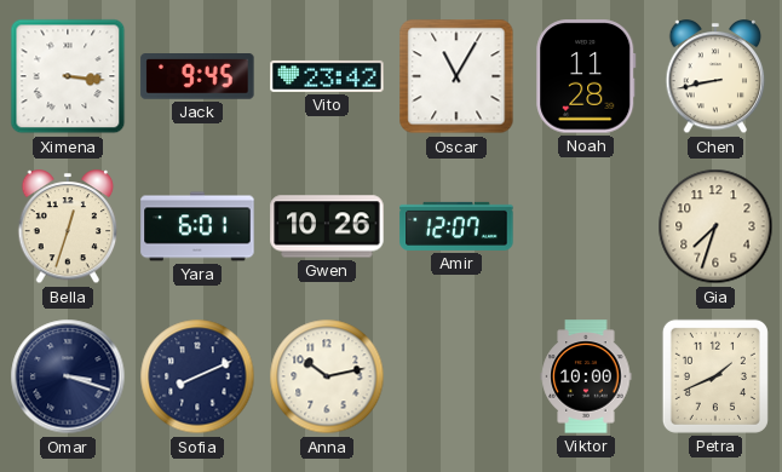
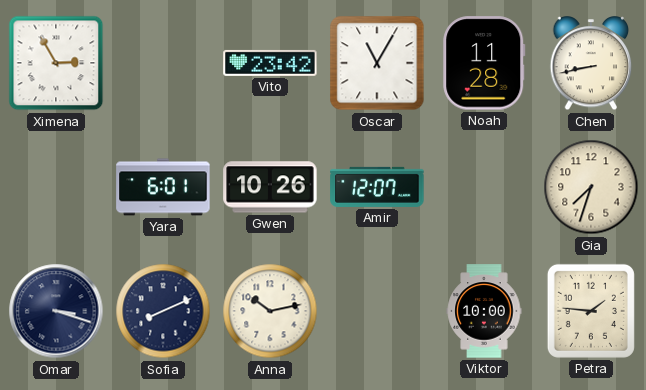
Ximena: 3:16 -> 2:55 (56, 63)
Jack: 9:45 -> none (197, 77)
Bella: 12:33 -> none (68, 228)
Petra: 1:41 -> 1:46 (591, 311)
